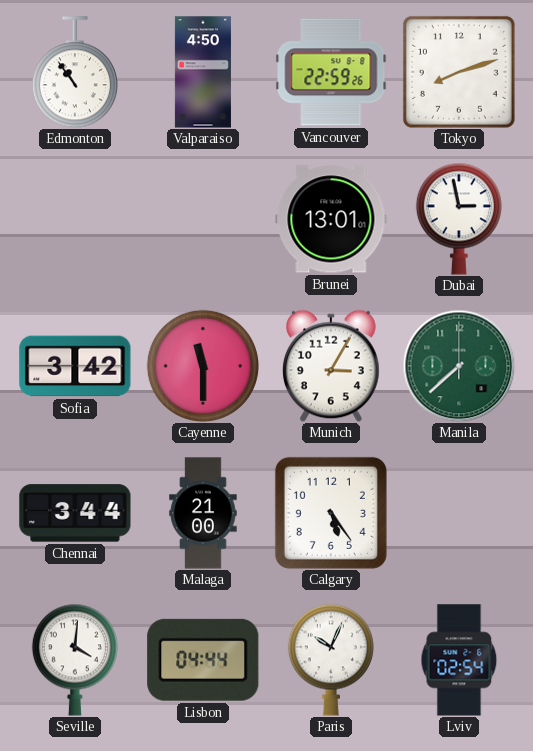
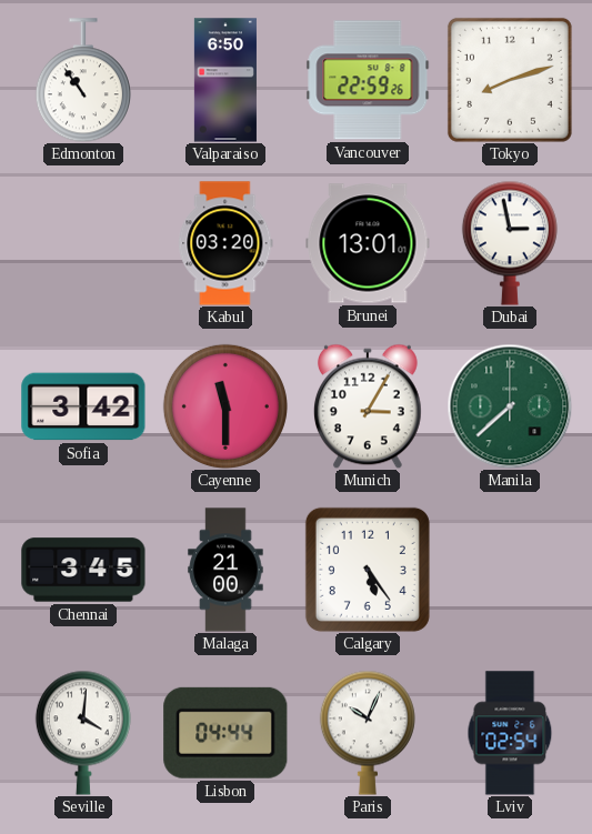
Valparaiso: 4:50 -> 6:50 (225, 80)
Kabul: none -> 03:20 (225, 243)
Chennai: 3:44 -> 3:45 (83, 570)
